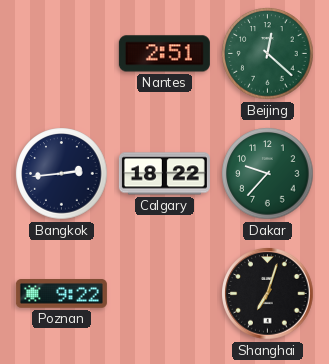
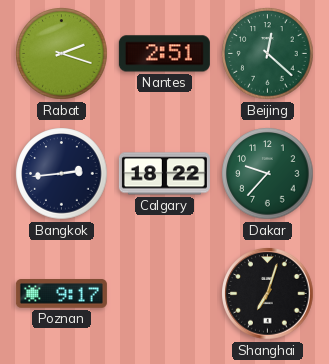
Rabat: none -> 2:18 (62, 54)
Poznan: 9:22 -> 9:17 (61, 294)
